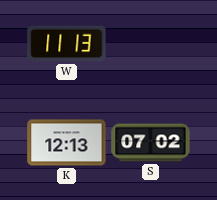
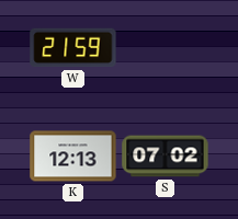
W: 11:13 -> 21:59 (73, 48)
